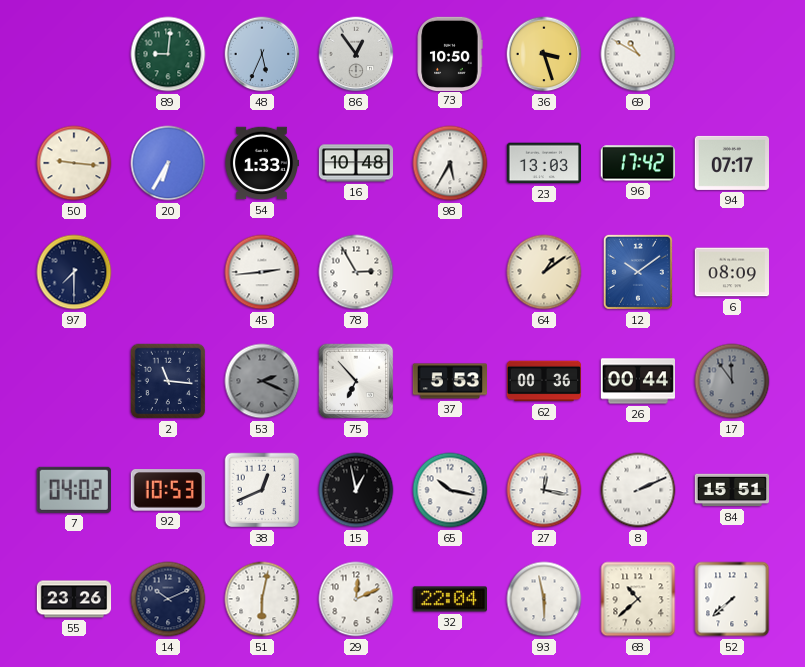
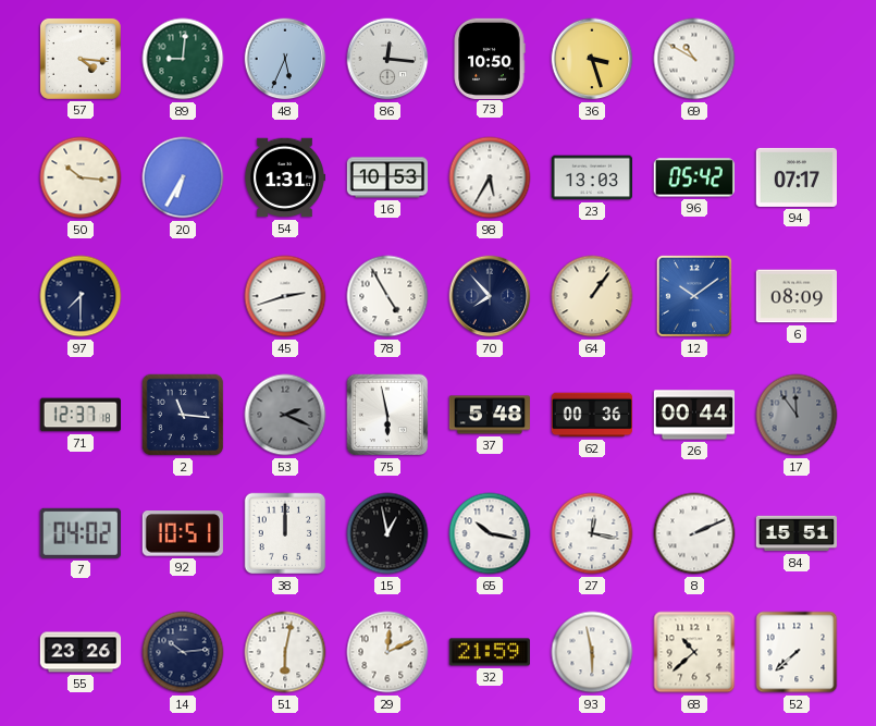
57: none -> 4:16 (81, 59)
86: 12:54 -> 12:16 (387, 59)
50: 9:16 -> 10:16 (81, 177)
54: 1:33 -> 1:31 (284, 177)
16: 10:48 -> 10:53 (387, 177)
96: 17:42 -> 05:42 (694, 177)
45: 2:44 -> 2:42 (285, 296)
78: 2:55 -> 4:55 (387, 296)
70: none -> 7:53 (490, 296)
64: 1:09 -> 1:06 (592, 296)
71: none -> 12:37 (79, 415)
75: 6:53 -> 5:58 (387, 415)
37: 5:53 -> 5:48 (489, 415)
92: 10:53 -> 10:51 (183, 533)
38: 12:41 -> 12:00 (285, 533)
14: 10:11 -> 10:14 (183, 652)
32: 22:04 -> 21:59 (489, 652)
